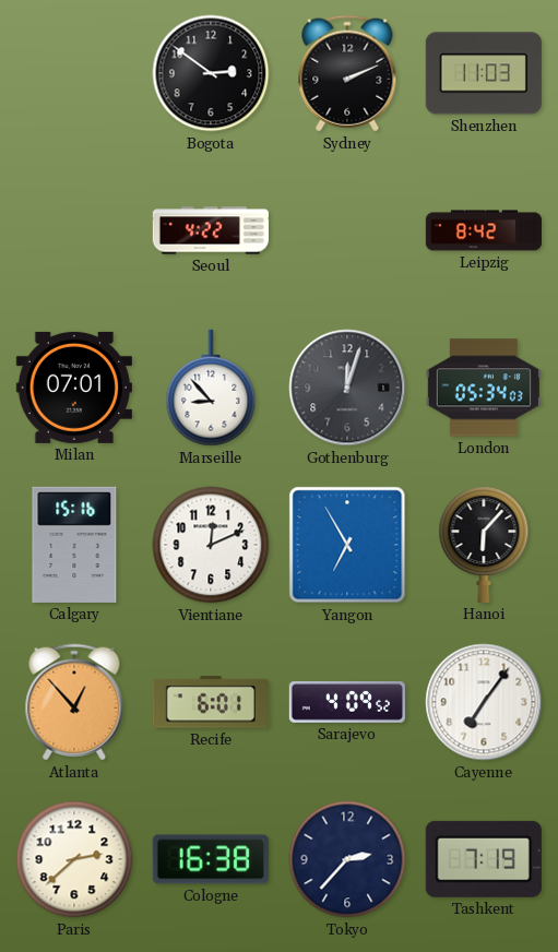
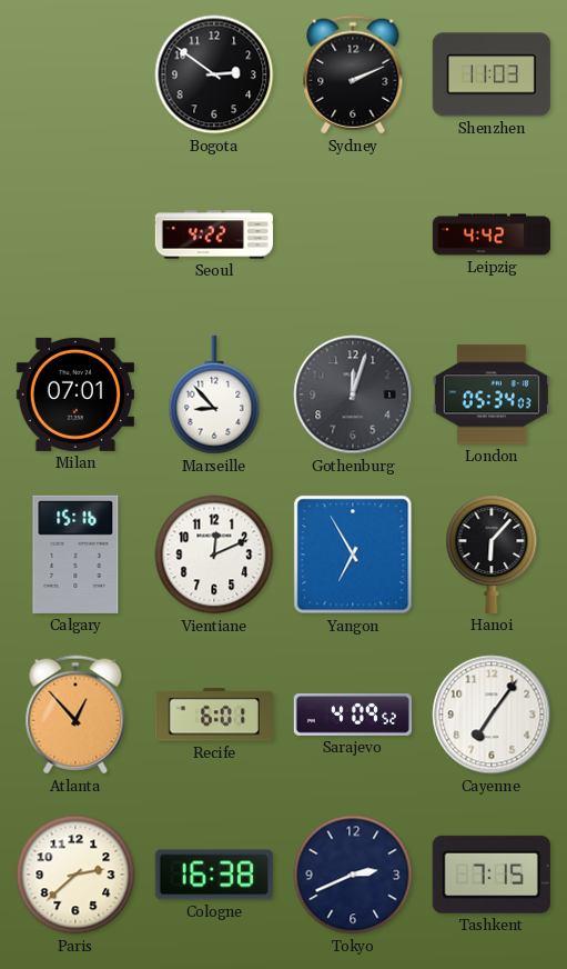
Leipzig: 8:42 -> 4:42 (490, 234)
Tokyo: 2:37 -> 2:41 (353, 875)
Tashkent: 7:19 -> 7:15 (492, 875)
